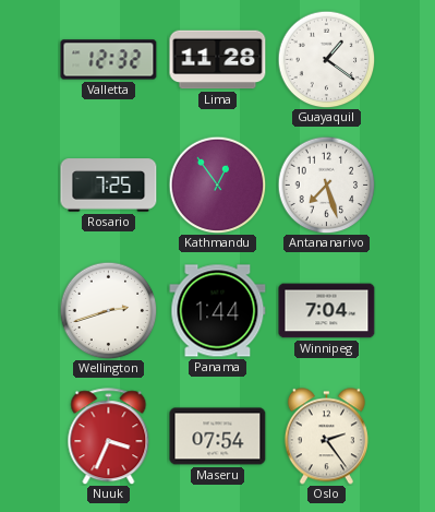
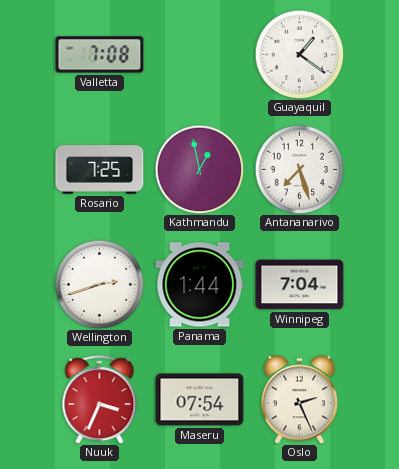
Valletta: 12:32 -> 7:08 (100, 55)
Lima: 11:28 -> none (218, 60)
Kathmandu: 12:54 -> 12:58 (199, 169)
Oslo: 2:24 -> 2:26 (299, 400)
